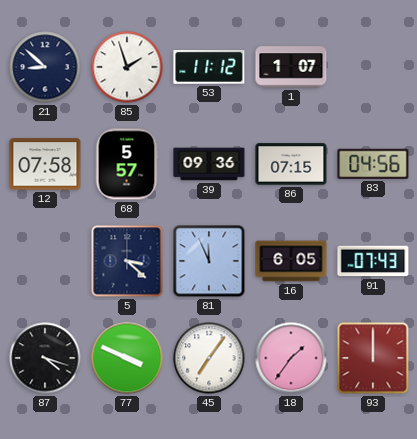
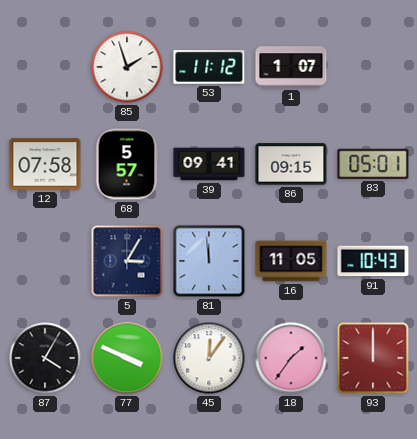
21: 8:52 -> none (45, 67)
39: 09:36 -> 09:41 (209, 164)
86: 07:15 -> 09:15 (291, 164)
83: 04:56 -> 05:01 (373, 164)
5: 3:22 -> 3:05 (127, 261)
81: 11:56 -> 11:59 (209, 261)
16: 6:05 -> 11:05 (291, 261)
91: 07:43 -> 10:43 (373, 261)
87: 4:18 -> 4:05 (45, 358)
45: 7:06 -> 12:06 (209, 358)
